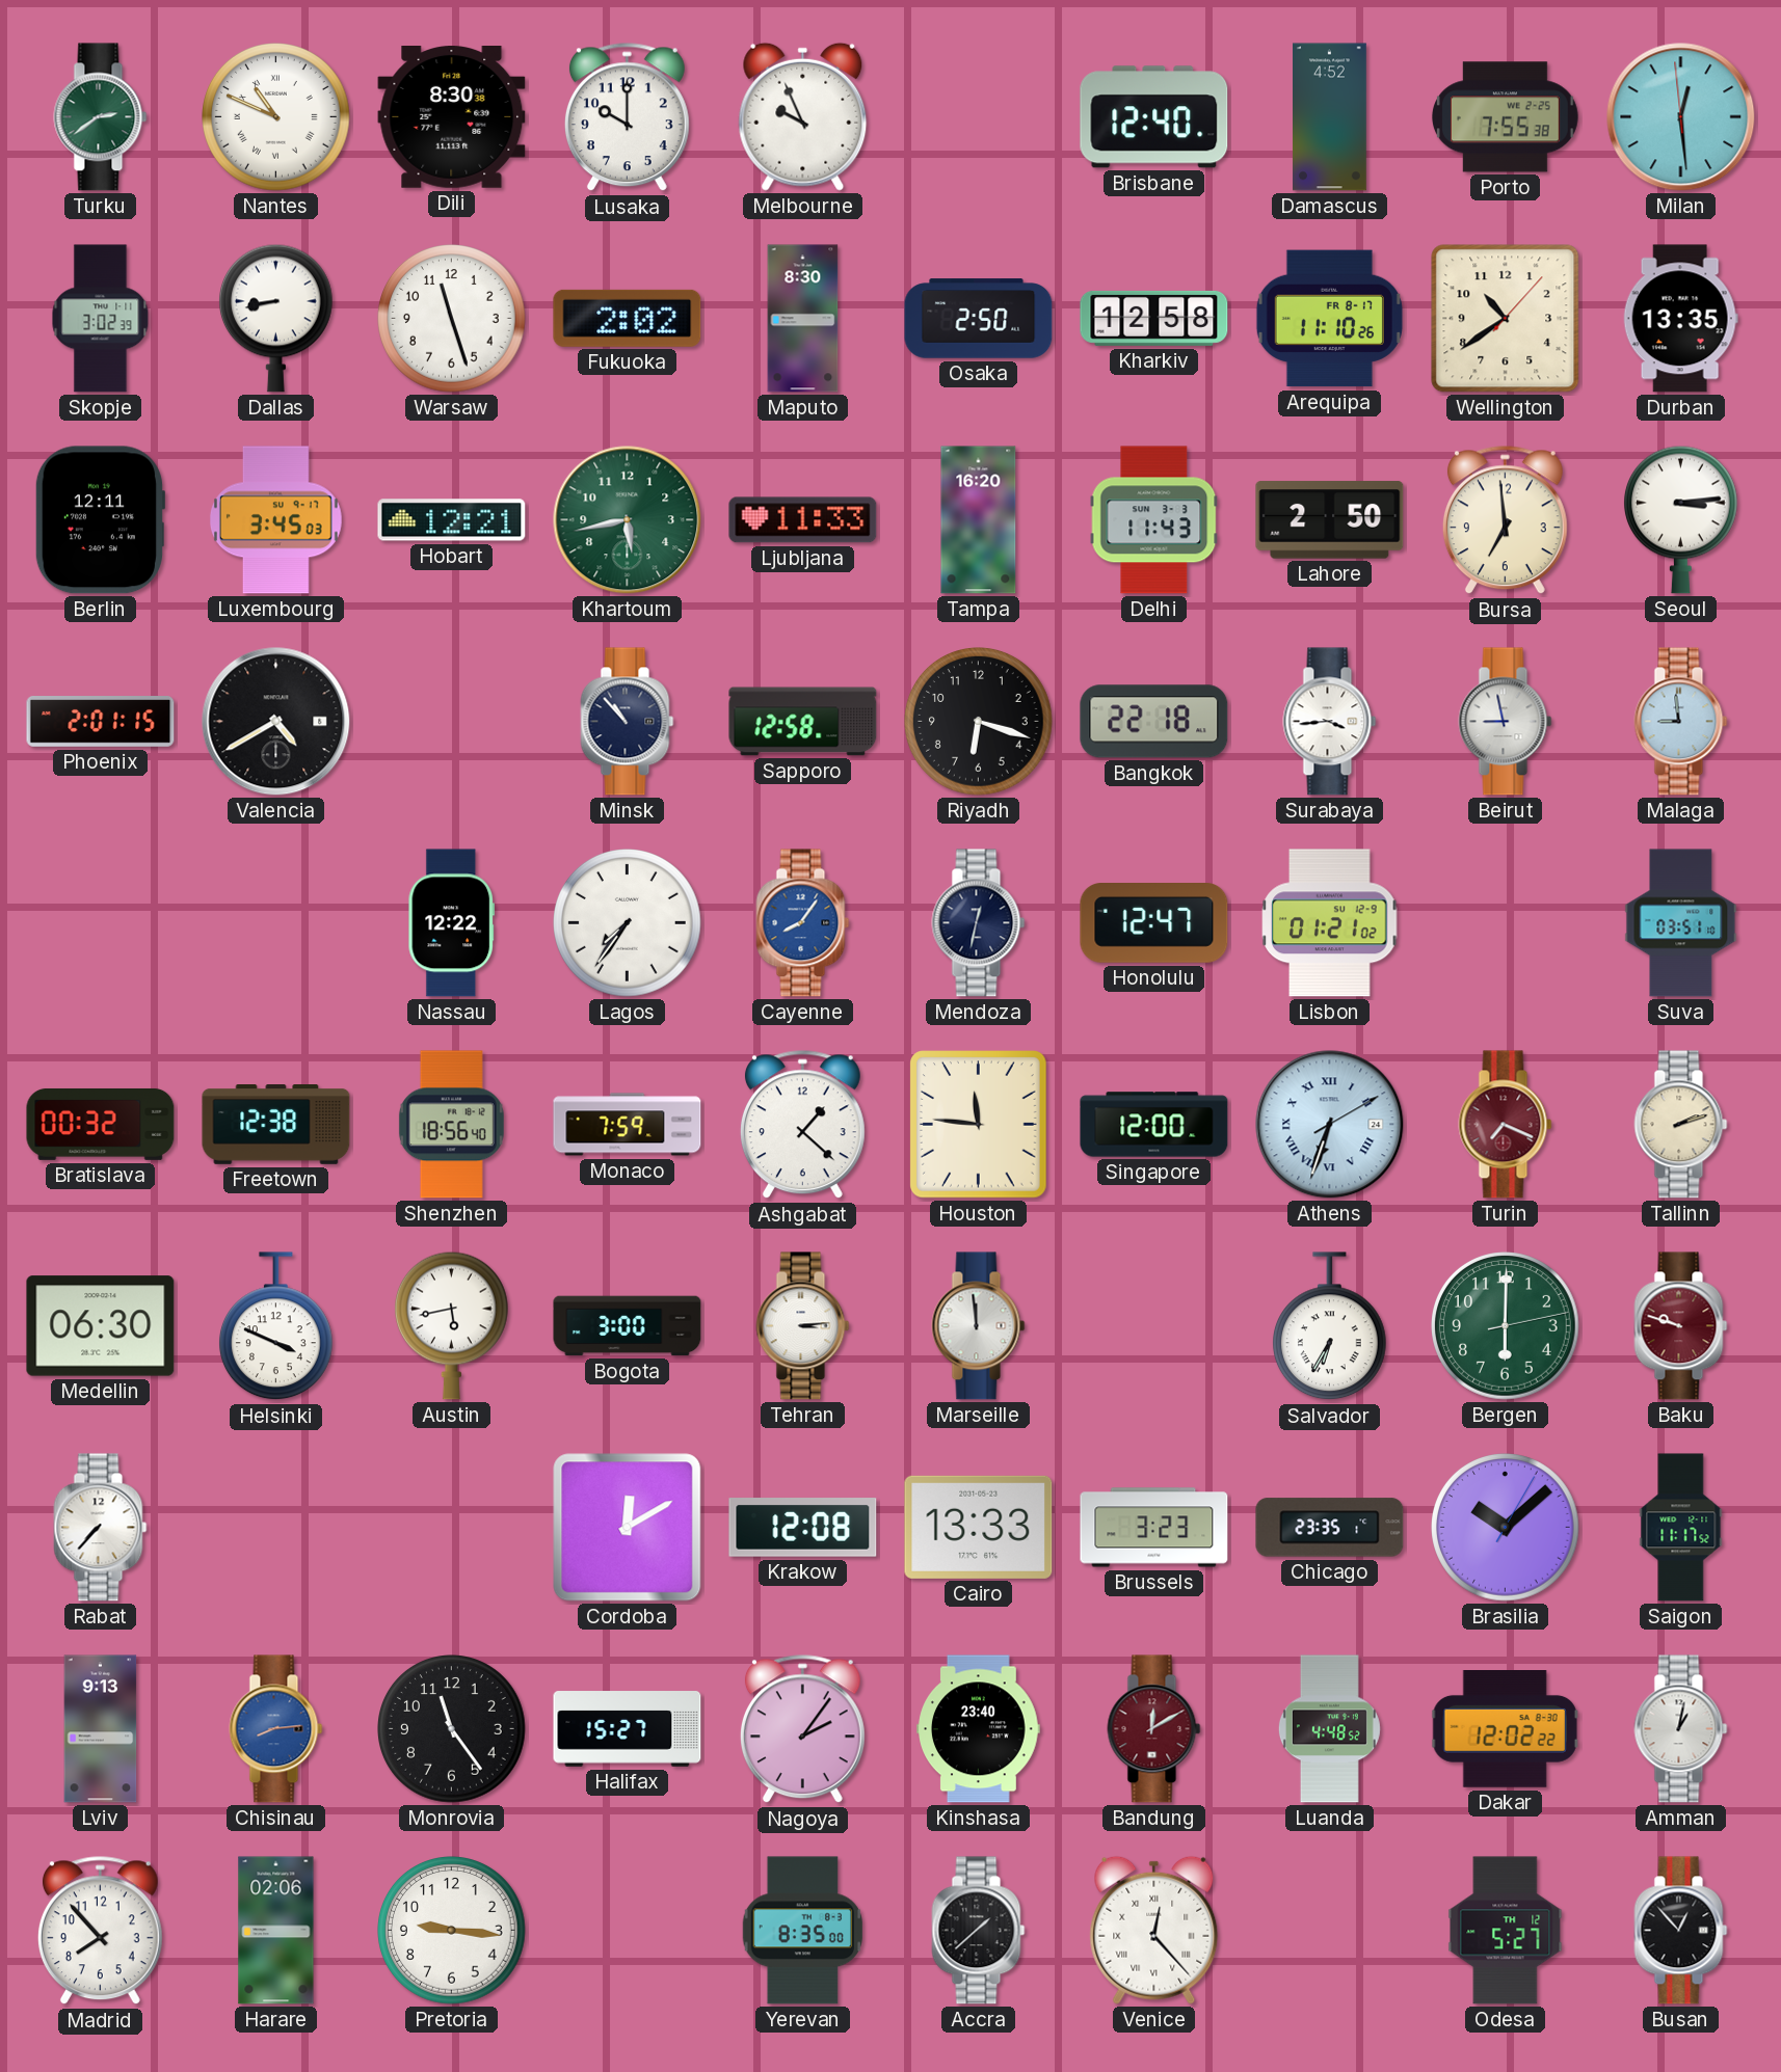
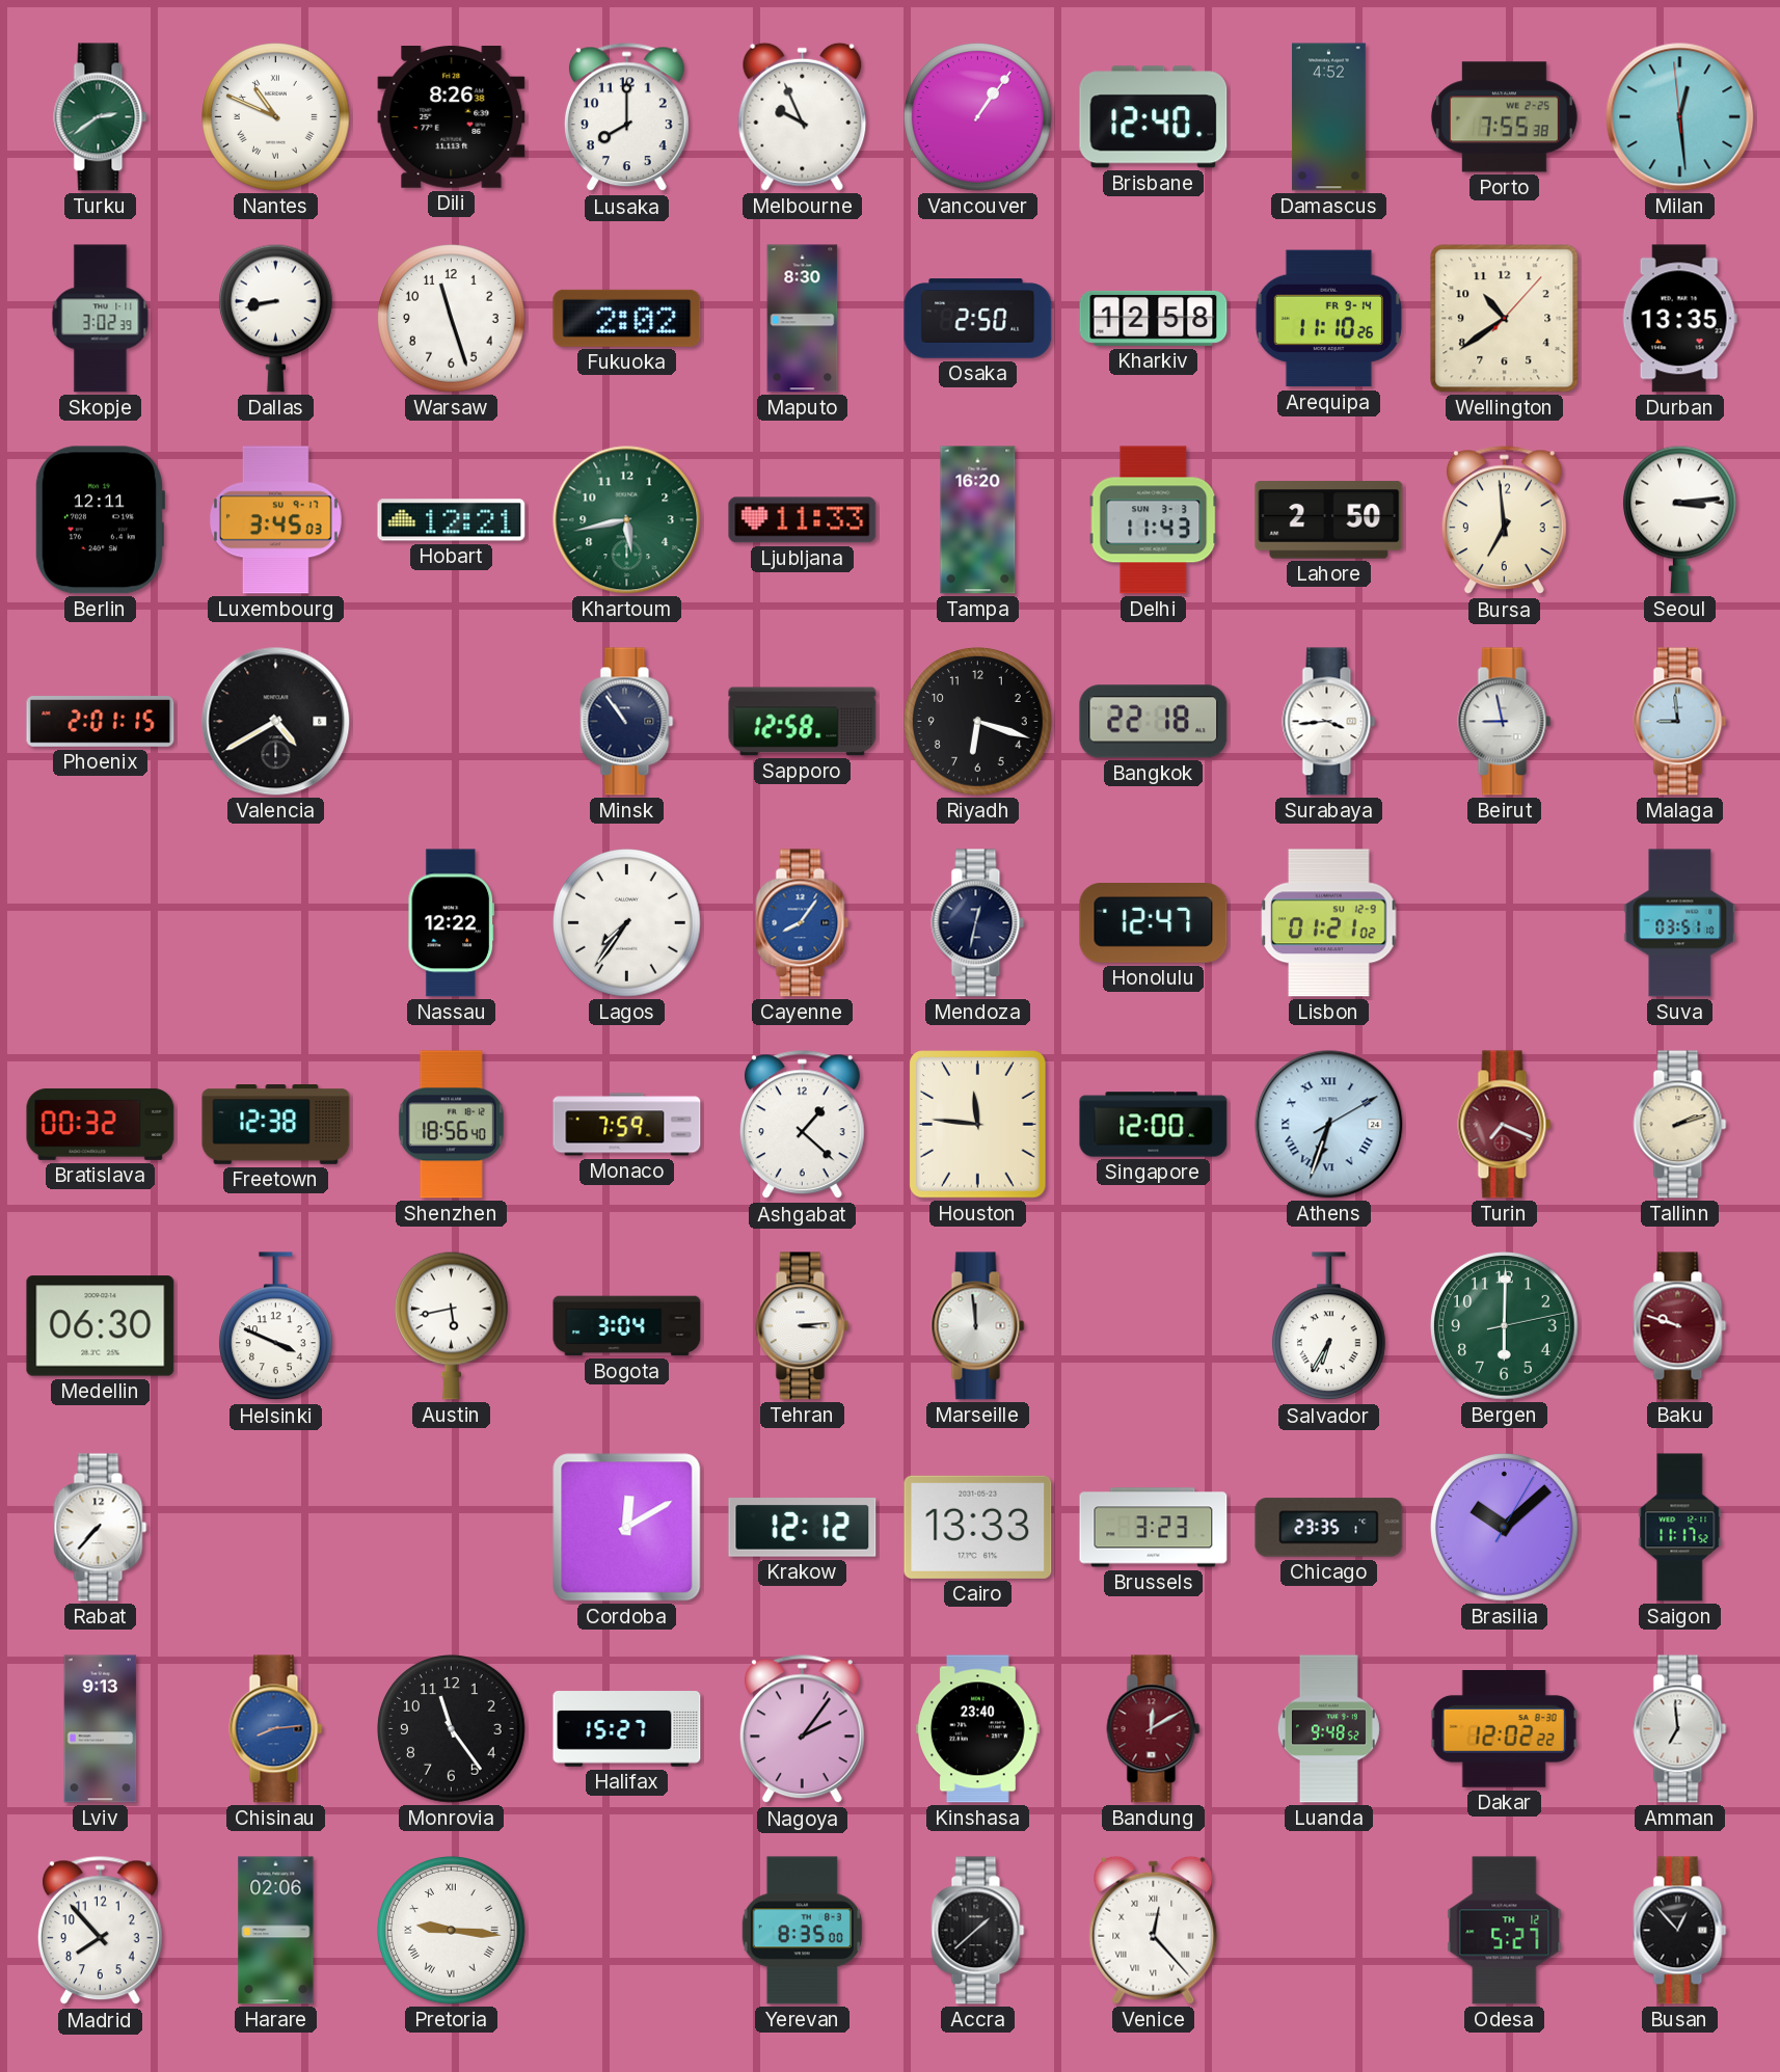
Dili: 8:30 -> 8:26 (452, 117)
Lusaka: 10:00 -> 8:00 (626, 117)
Vancouver: none -> 1:06 (978, 117)
Arequipa date: FR 8-17 -> FR 9-14 (1328, 319)
Minsk: 10:53 -> 10:54 (627, 722)
Bogota: 3:00 -> 3:04 (627, 1326)
Krakow: 12:08 -> 12:12 (803, 1528)
Luanda: 4:48 -> 9:48 (1328, 1729)
Amman: 1:02 -> 6:59 (1680, 1729)
Pretoria numerals: Arabic -> Roman (452, 1931)
